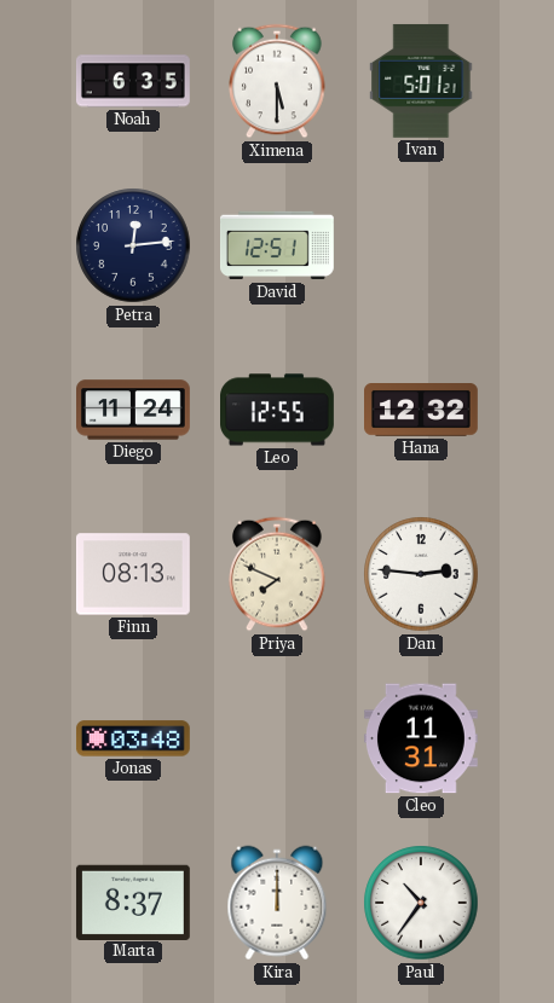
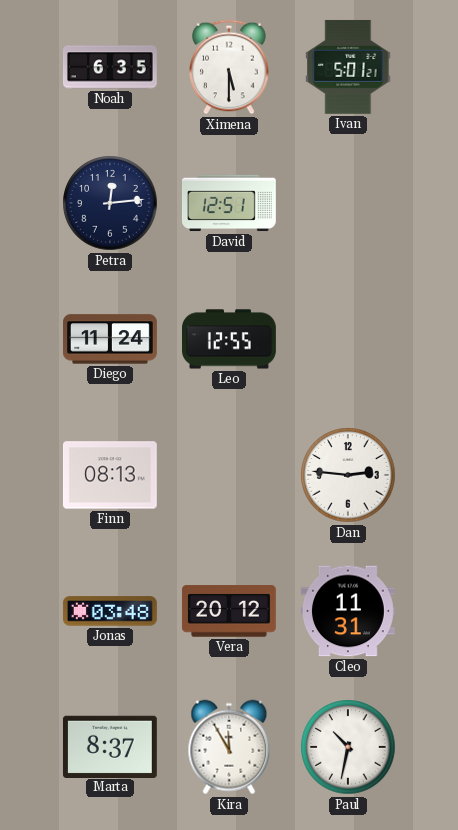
Hana: 12:32 -> none (422, 411)
Priya: 7:49 -> none (277, 574)
Vera: none -> 20:12 (229, 611)
Kira: 12:00 -> 11:55 (229, 747)
Paul: 10:36 -> 10:32 (348, 747)
